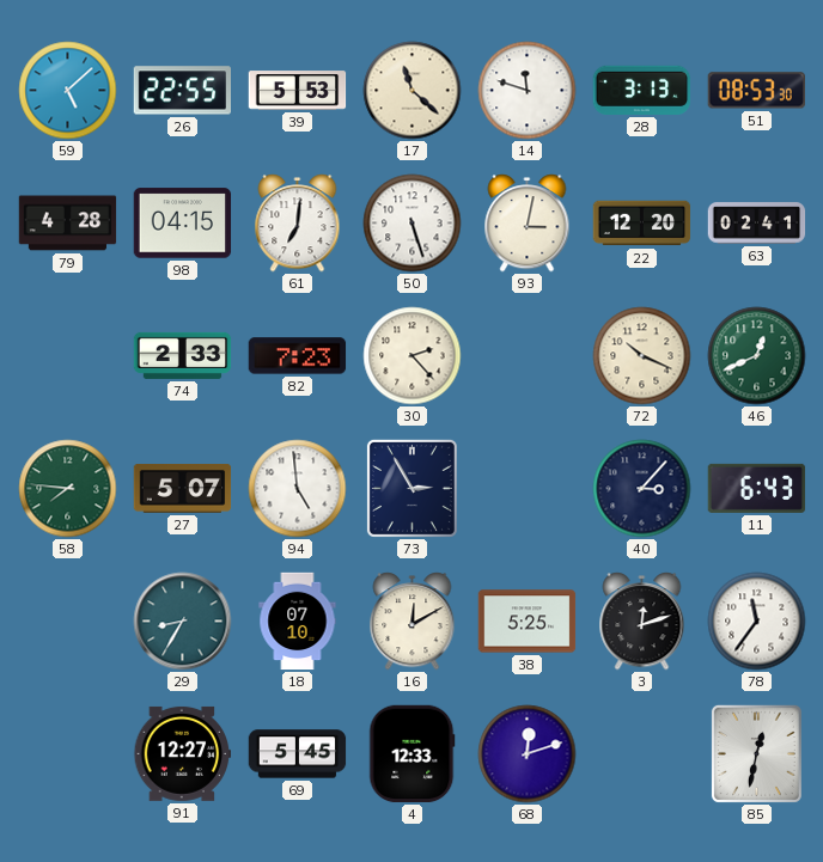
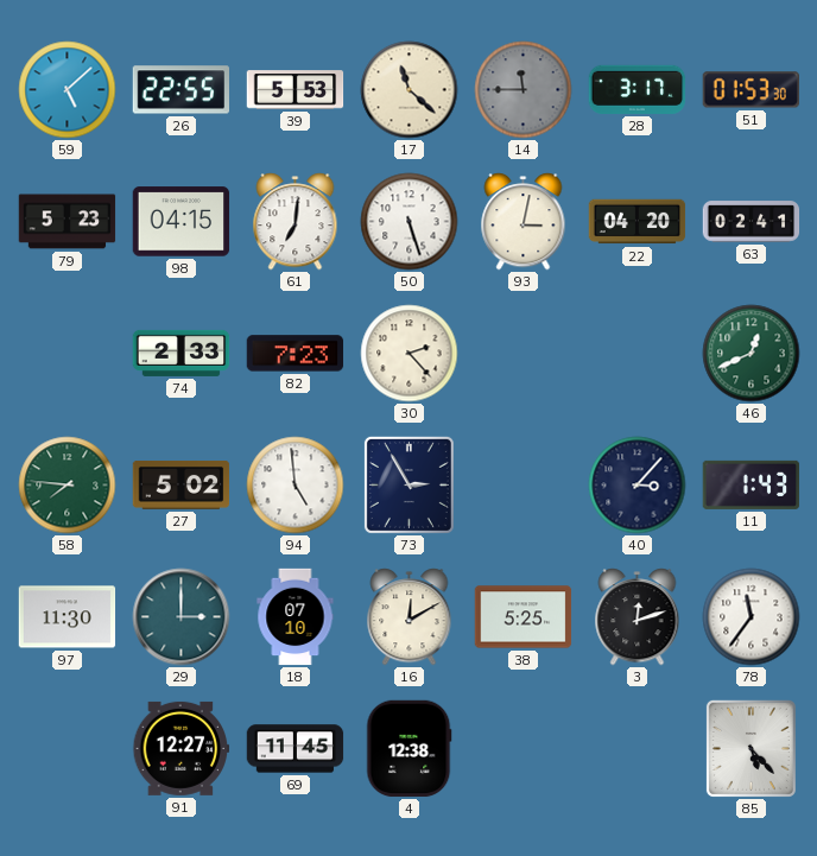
14: 11:48 -> 11:45 (524, 90)
14 dial: white -> grey (524, 90)
28: 3:13 -> 3:17 (638, 89)
51: 08:53 -> 01:53 (750, 90)
79: 4:28 -> 5:23 (68, 222)
22: 12:20 -> 04:20 (638, 222)
72: 10:19 -> none (642, 356)
27: 5:07 -> 5:02 (182, 486)
11: 6:43 -> 1:43 (752, 484)
97: none -> 11:30 (68, 617)
29: 8:35 -> 3:00 (182, 617)
69: 5:45 -> 11:45 (296, 749)
4: 12:33 -> 12:38 (410, 749)
68: 12:12 -> none (528, 754)
85: 12:32 -> 5:23 (750, 748)
